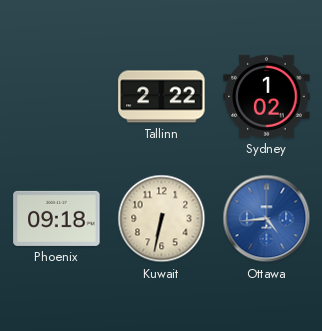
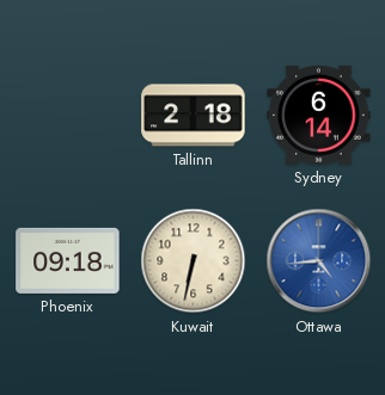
Tallinn: 2:22 -> 2:18 (194, 116)
Sydney: 1:02 -> 6:14 (319, 115)
